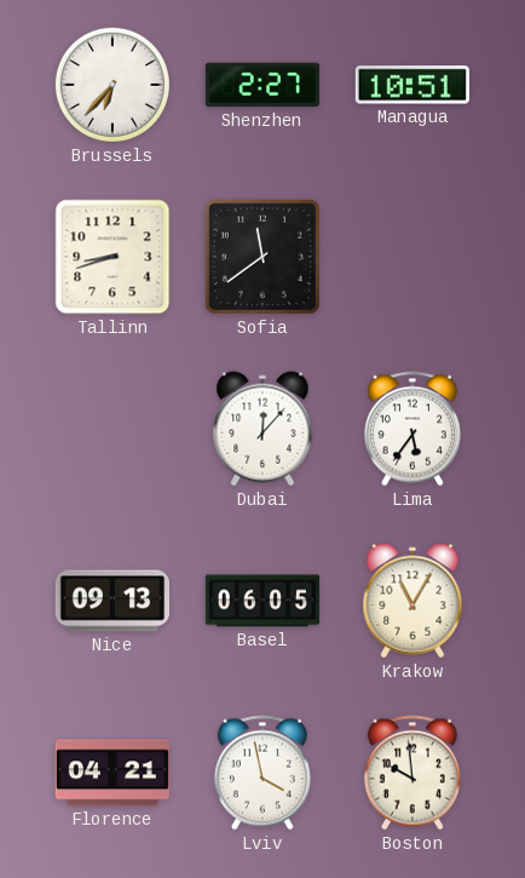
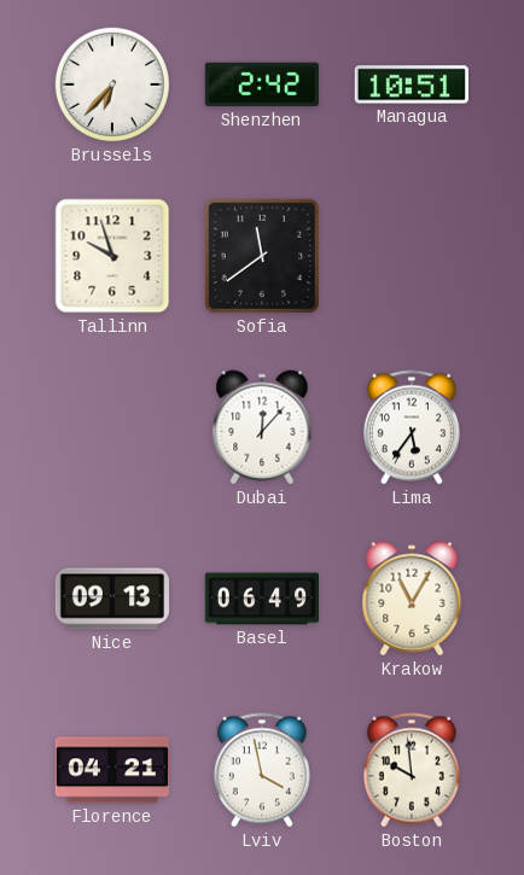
Shenzhen: 2:27 -> 2:42 (261, 84)
Tallinn: 8:42 -> 9:57 (112, 256)
Basel: 06:05 -> 06:49 (261, 599)
